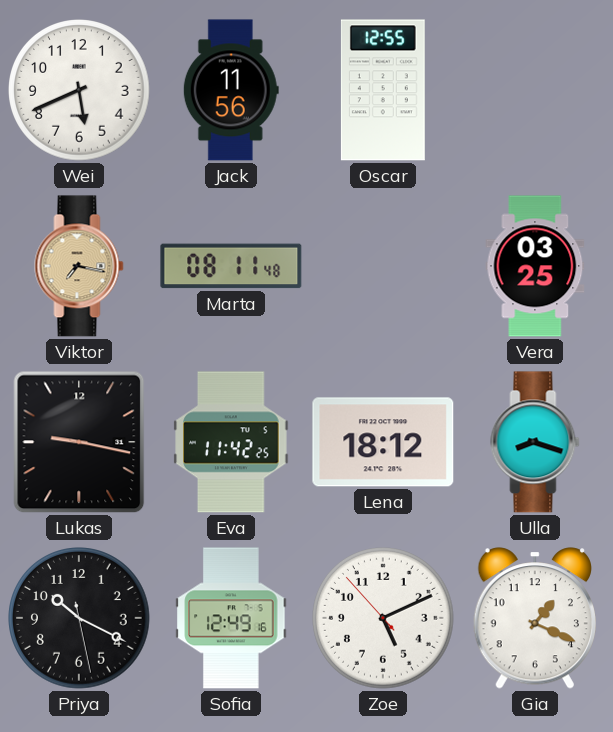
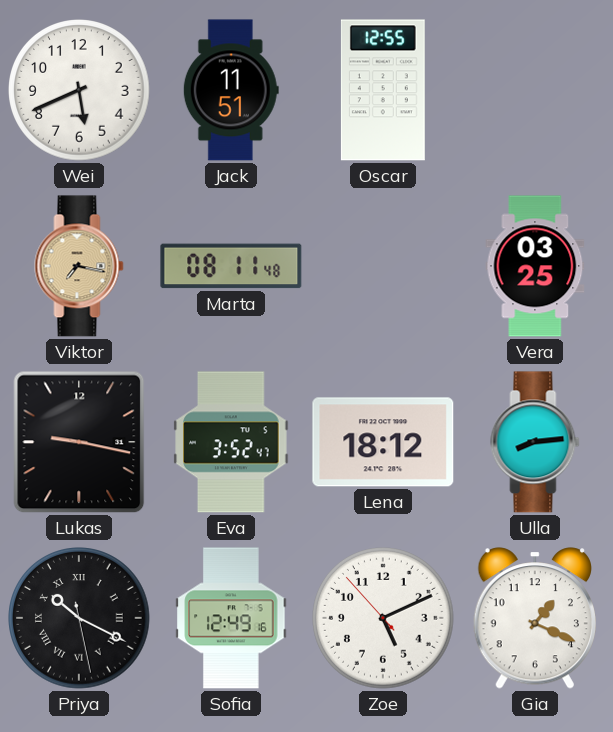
Jack: 11:56 -> 11:51 (231, 90)
Eva: 11:42 -> 3:52 (231, 442)
Ulla: 8:18 -> 8:14 (535, 442)
Priya numerals: Arabic -> Roman (79, 618)
